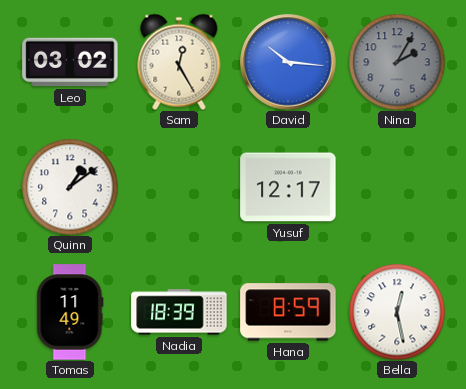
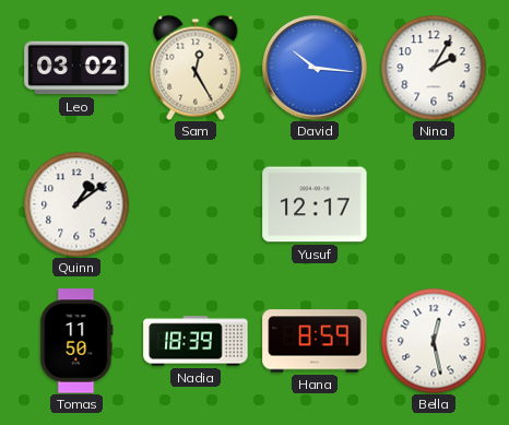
Nina dial: grey -> white (434, 68)
Tomas: 11:49 -> 11:50 (76, 341)
